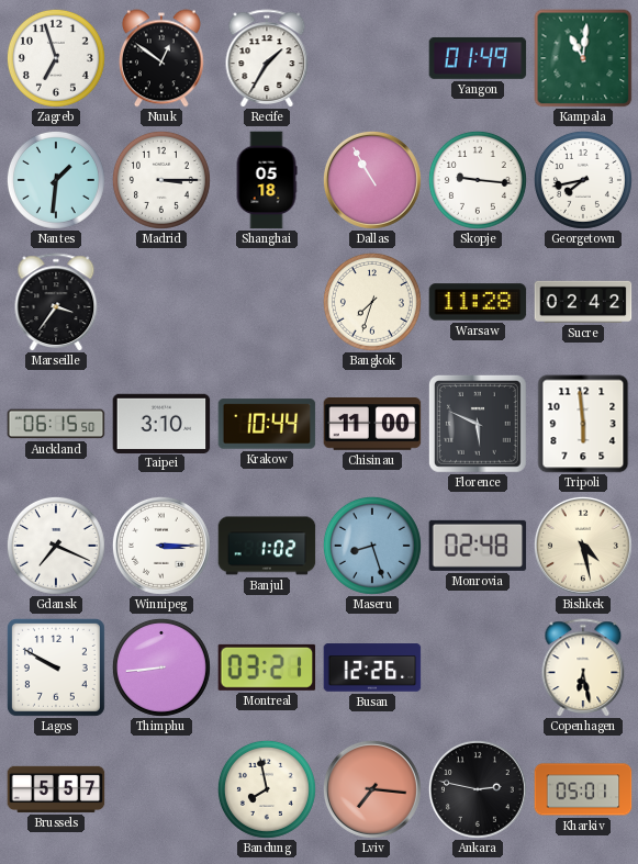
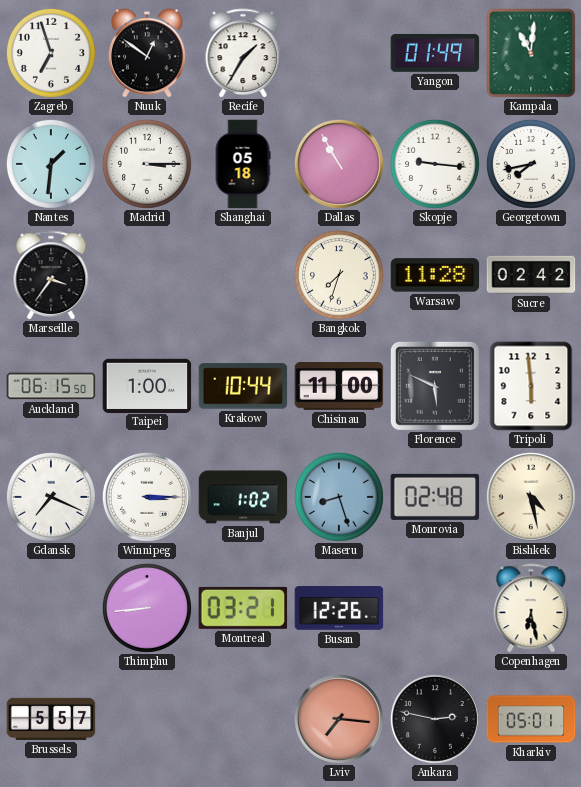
Taipei: 3:10 -> 1:00 (147, 385)
Lagos: 9:50 -> none (56, 667)
Bandung: 7:58 -> none (267, 789)
